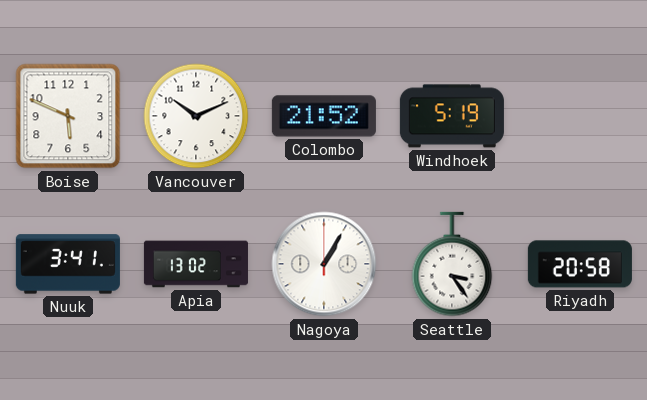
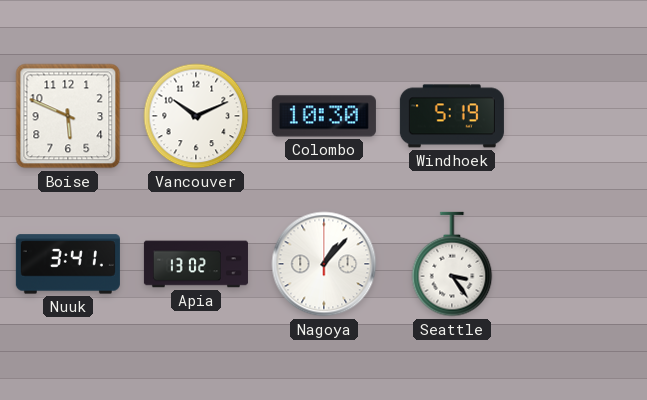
Colombo: 21:52 -> 10:30 (324, 116)
Nagoya: 1:05 -> 1:07 (324, 264)
Riyadh: 20:58 -> none (580, 264)
